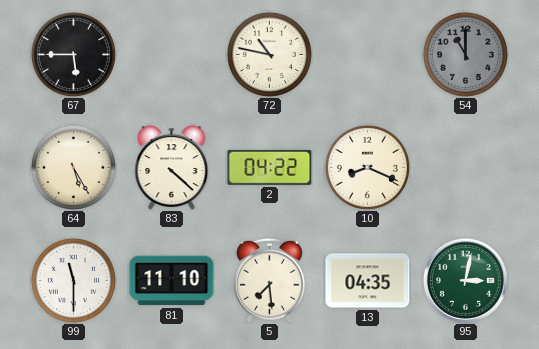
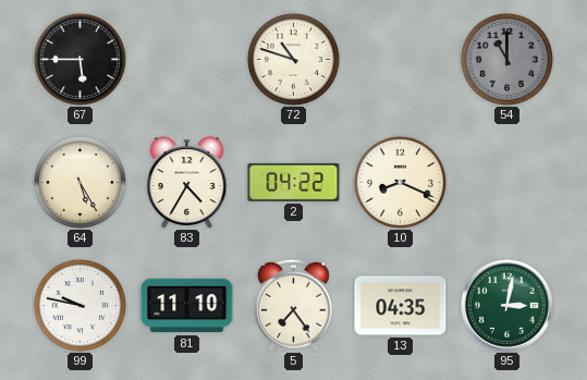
72: 10:47 -> 10:48 (293, 59)
83: 4:22 -> 4:35 (187, 183)
99: 11:30 -> 9:47 (80, 305)
5: 7:29 -> 7:24 (293, 305)
